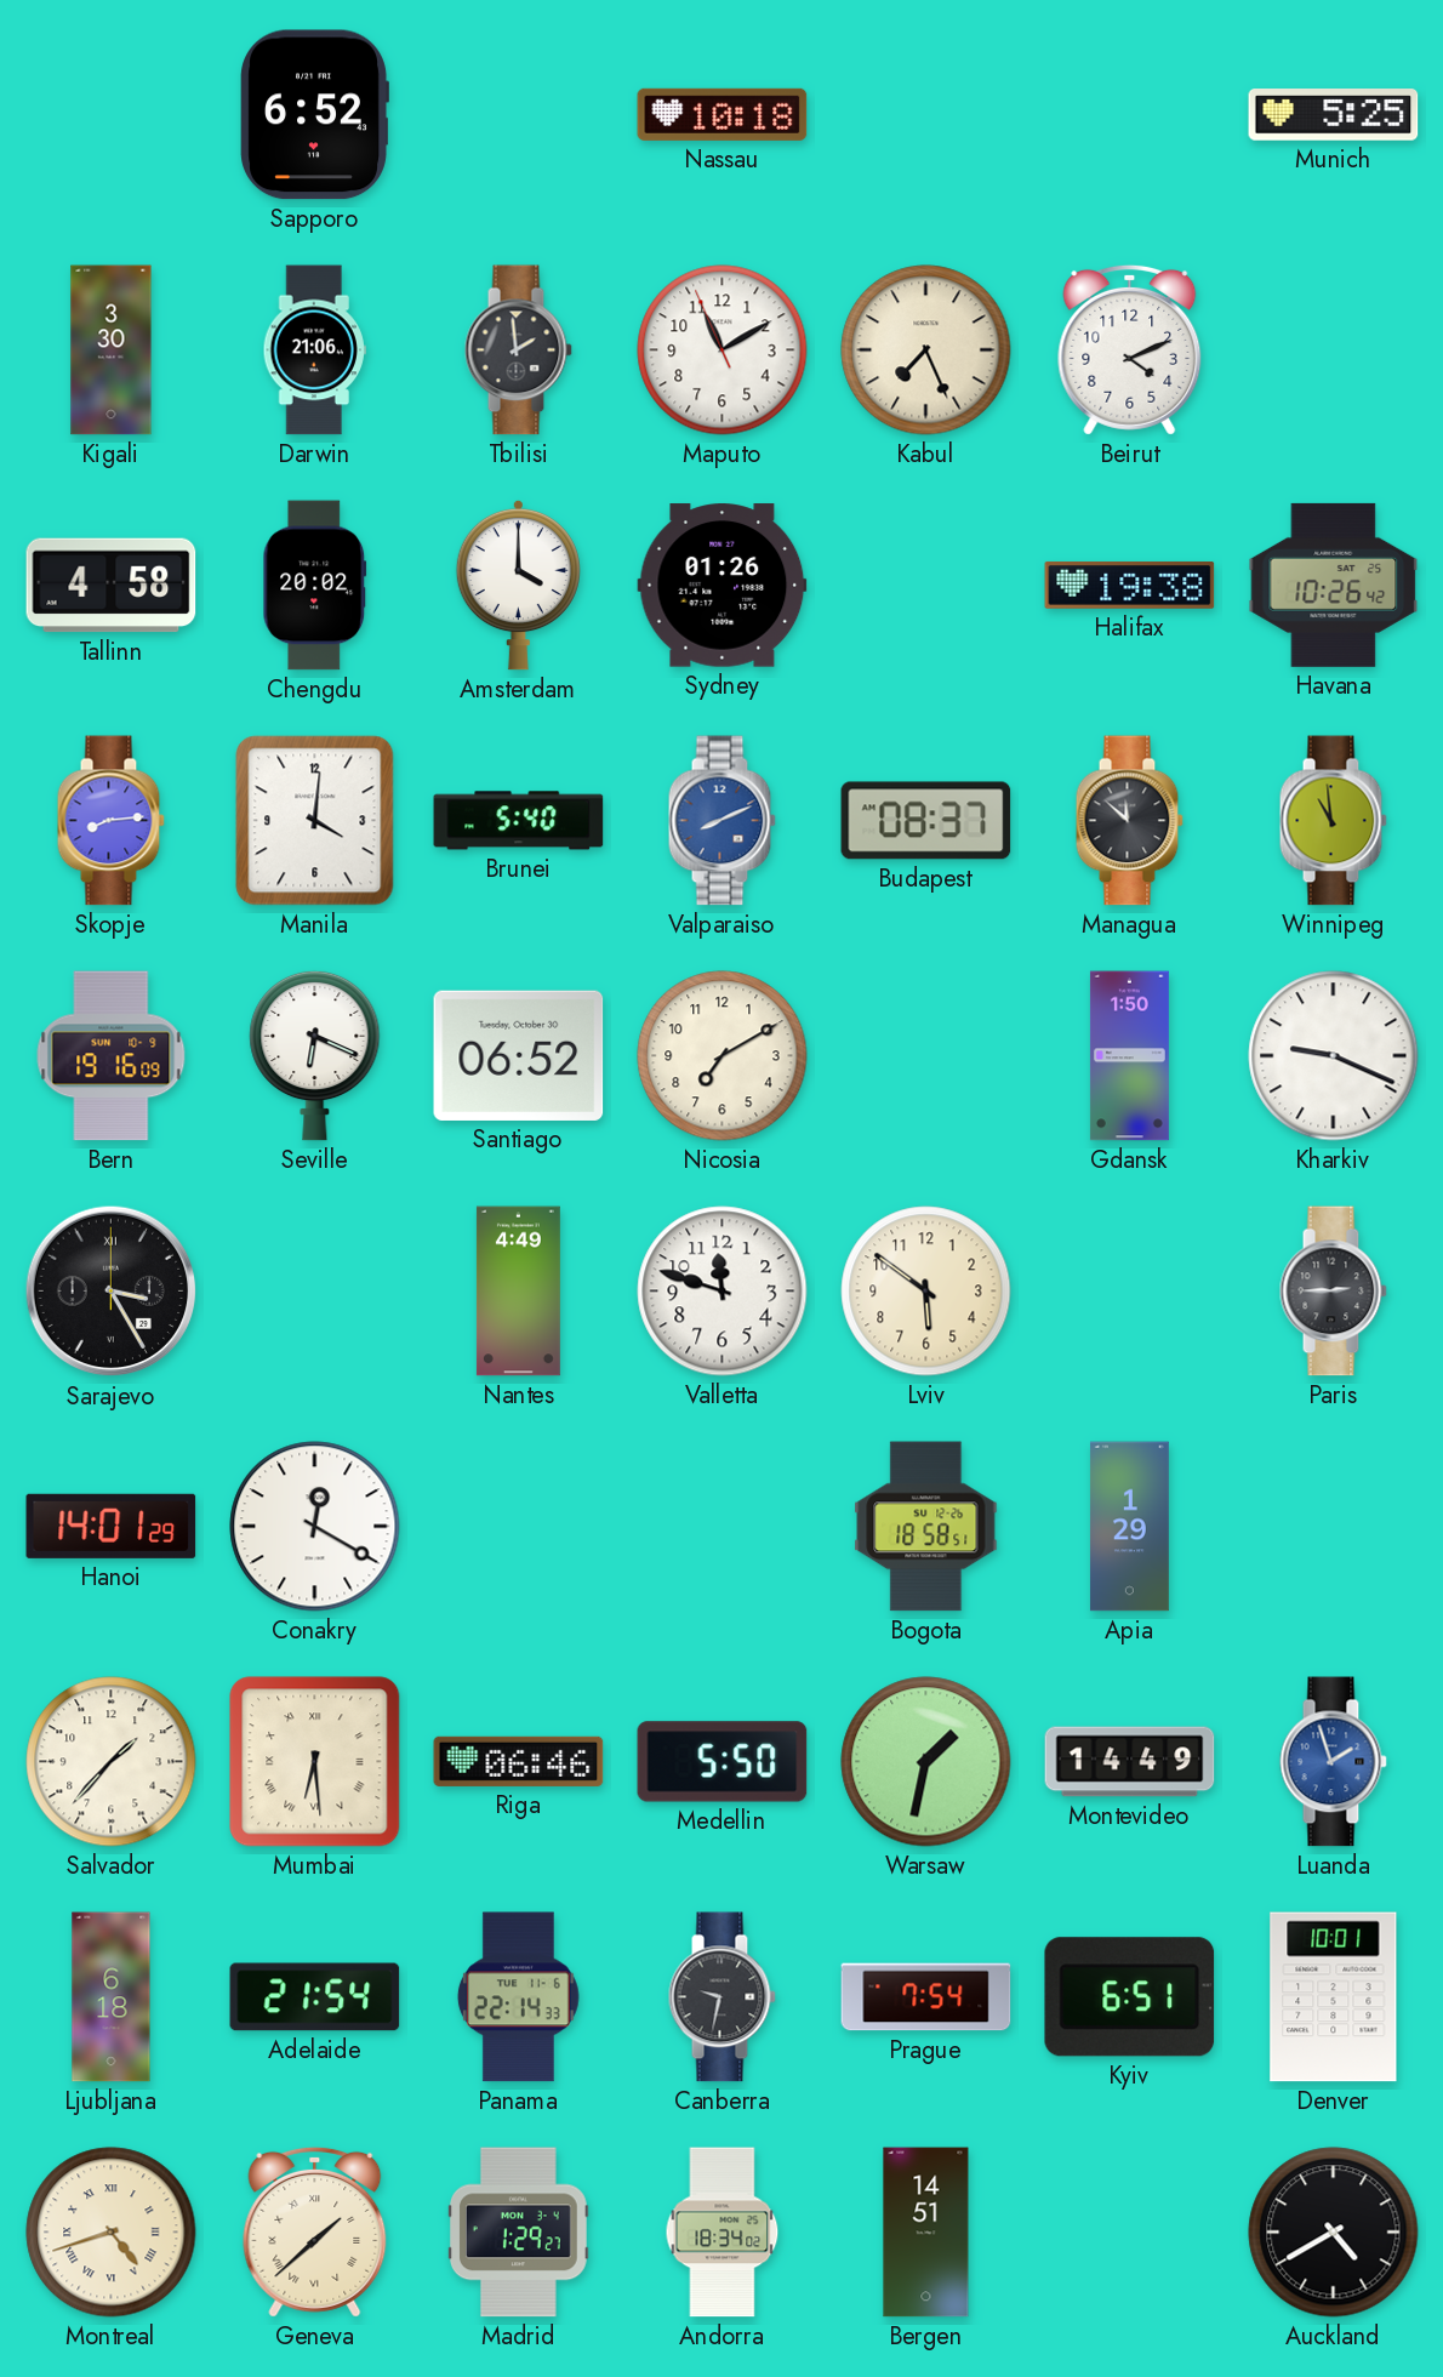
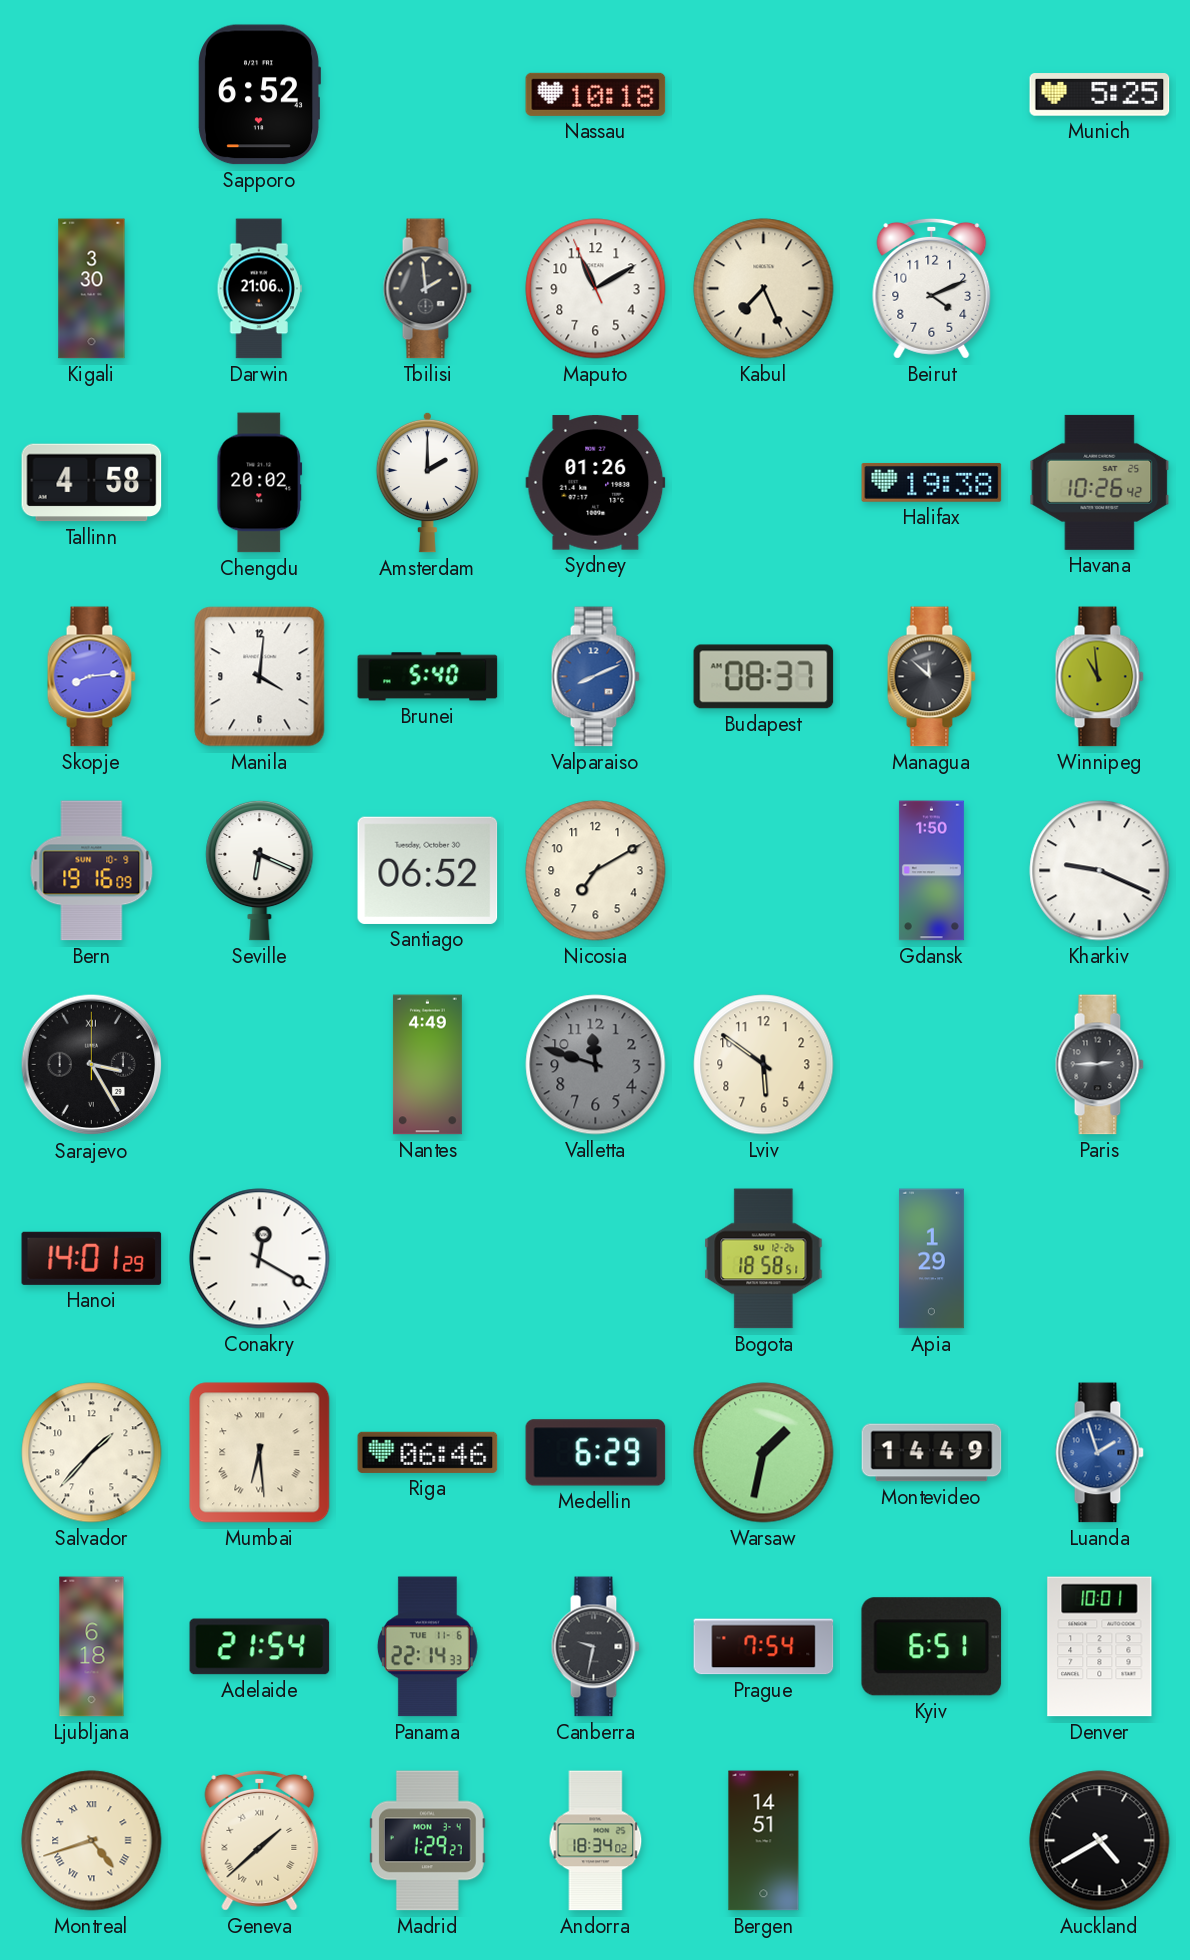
Amsterdam: 4:00 -> 2:00 (427, 482)
Valletta dial: white -> grey (596, 1065)
Medellin: 5:50 -> 6:29 (596, 1453)
